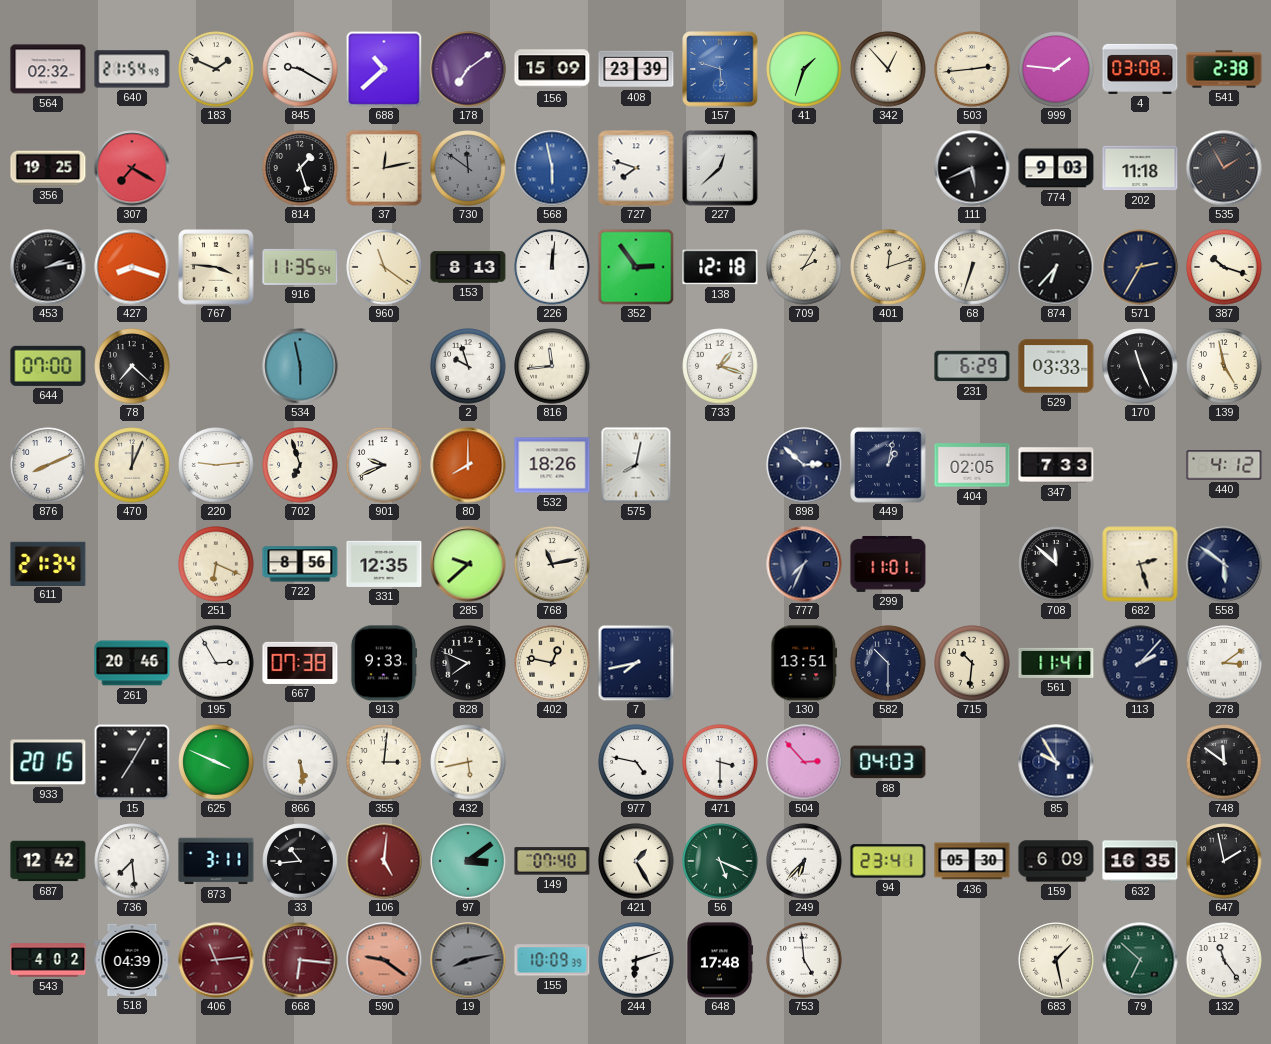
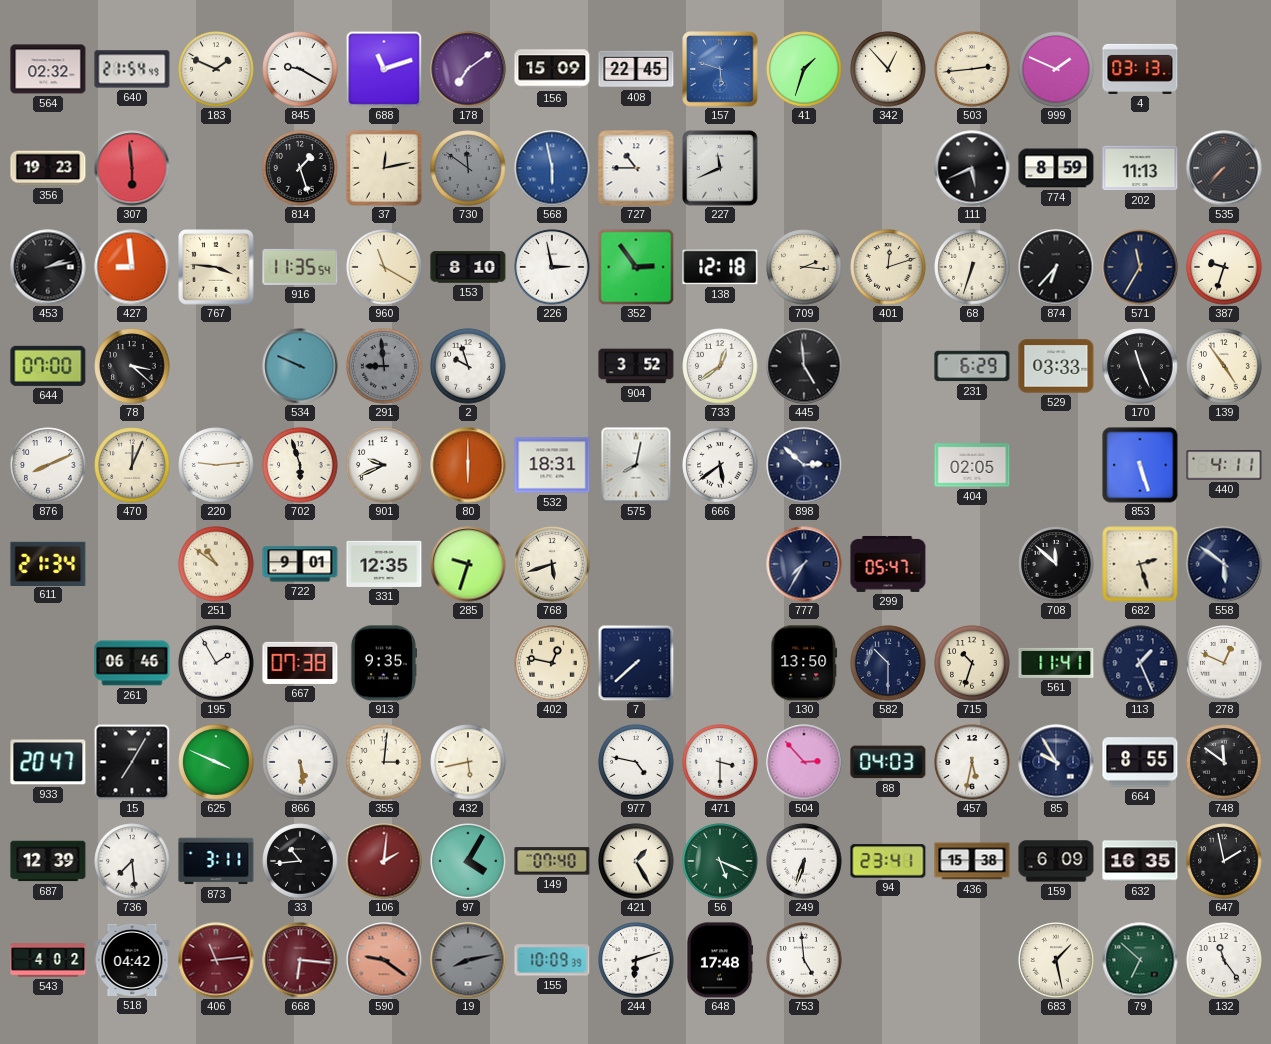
688: 10:38 -> 11:12 (384, 69)
408: 23:39 -> 22:45 (636, 69)
999: 1:46 -> 1:49 (1056, 69)
4: 03:08 -> 03:13 (1140, 69)
541: 2:38 -> none (1224, 69)
356: 19:25 -> 19:23 (48, 168)
307: 7:20 -> 5:59 (132, 168)
727: 7:48 -> 10:45 (636, 168)
227: 12:38 -> 11:41 (720, 168)
774: 9:03 -> 8:59 (1056, 168)
202: 11:18 -> 11:13 (1140, 168)
535: 1:55 -> 7:37 (1224, 168)
427: 8:18 -> 8:59 (132, 267)
960: 11:21 -> 11:20 (384, 267)
153: 8:13 -> 8:10 (468, 267)
226: 12:01 -> 2:58 (552, 267)
709: 2:05 -> 2:16 (804, 267)
571: 2:35 -> 11:35 (1140, 267)
387: 10:18 -> 9:33 (1224, 267)
78: 7:22 -> 3:22 (132, 366)
534: 5:58 -> 9:49 (300, 366)
291: none -> 8:59 (384, 366)
816: 11:44 -> none (552, 366)
904: none -> 3:52 (636, 366)
733: 1:18 -> 12:39 (720, 366)
445: none -> 4:59 (804, 366)
139: 4:58 -> 4:54 (1224, 366)
702: 6:57 -> 5:57 (300, 465)
80: 8:00 -> 6:00 (468, 465)
532: 18:26 -> 18:31 (552, 465)
666: none -> 5:39 (720, 465)
449: 1:02 -> none (888, 465)
347: 7:33 -> none (1056, 465)
853: none -> 5:27 (1140, 465)
440: 4:12 -> 4:11 (1224, 465)
251: 6:19 -> 10:51 (216, 564)
722: 8:56 -> 9:01 (300, 564)
285: 9:38 -> 9:33 (468, 564)
768: 11:13 -> 5:42 (552, 564)
777: 7:34 -> 7:35 (804, 564)
299: 11:01 -> 05:47 (888, 564)
261: 20:46 -> 06:46 (132, 663)
195: 2:55 -> 1:55 (216, 663)
913: 9:33 -> 9:35 (383, 663)
828: 7:49 -> none (468, 663)
7: 7:43 -> 7:38 (636, 663)
130: 13:51 -> 13:50 (804, 663)
715: 10:31 -> 10:33 (972, 663)
113: 2:07 -> 1:26 (1140, 663)
278: 3:09 -> 12:49 (1224, 663)
933: 20:15 -> 20:47 (48, 762)
457: none -> 5:32 (972, 762)
664: none -> 8:55 (1140, 762)
687: 12:42 -> 12:39 (48, 861)
106: 5:01 -> 2:01 (384, 861)
97: 3:09 -> 4:05 (468, 861)
249: 6:37 -> 6:33 (804, 861)
436: 05:30 -> 15:38 (972, 861)
518: 04:39 -> 04:42 (132, 960)
